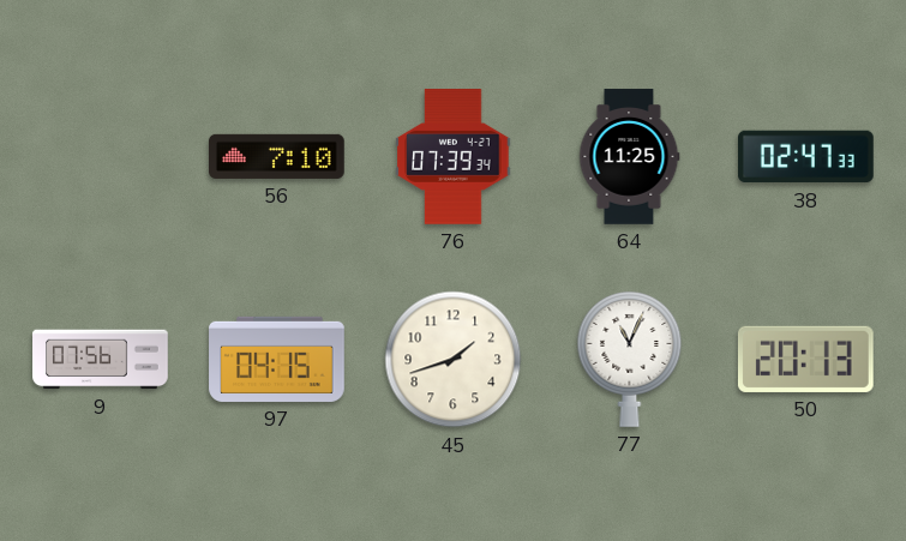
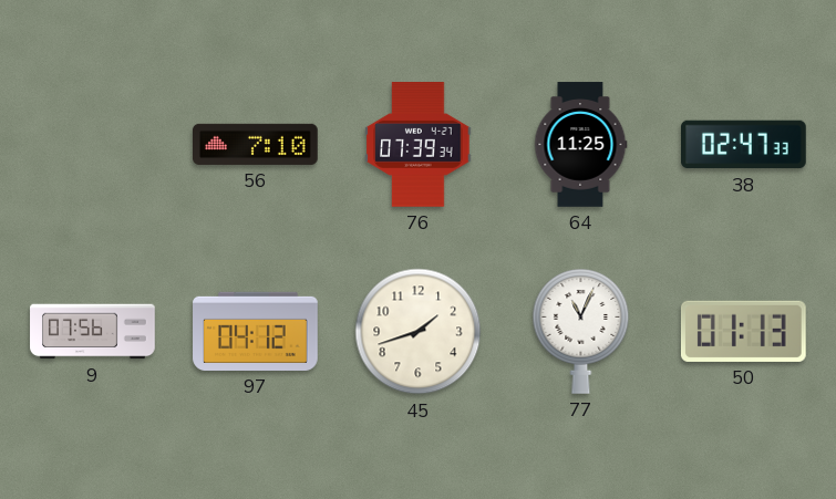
97: 04:15 -> 04:12 (256, 331)
50: 20:13 -> 01:13 (743, 331)
